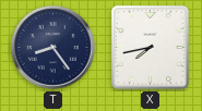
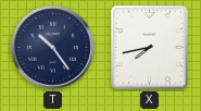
T: 8:24 -> 10:24 (52, 47)
